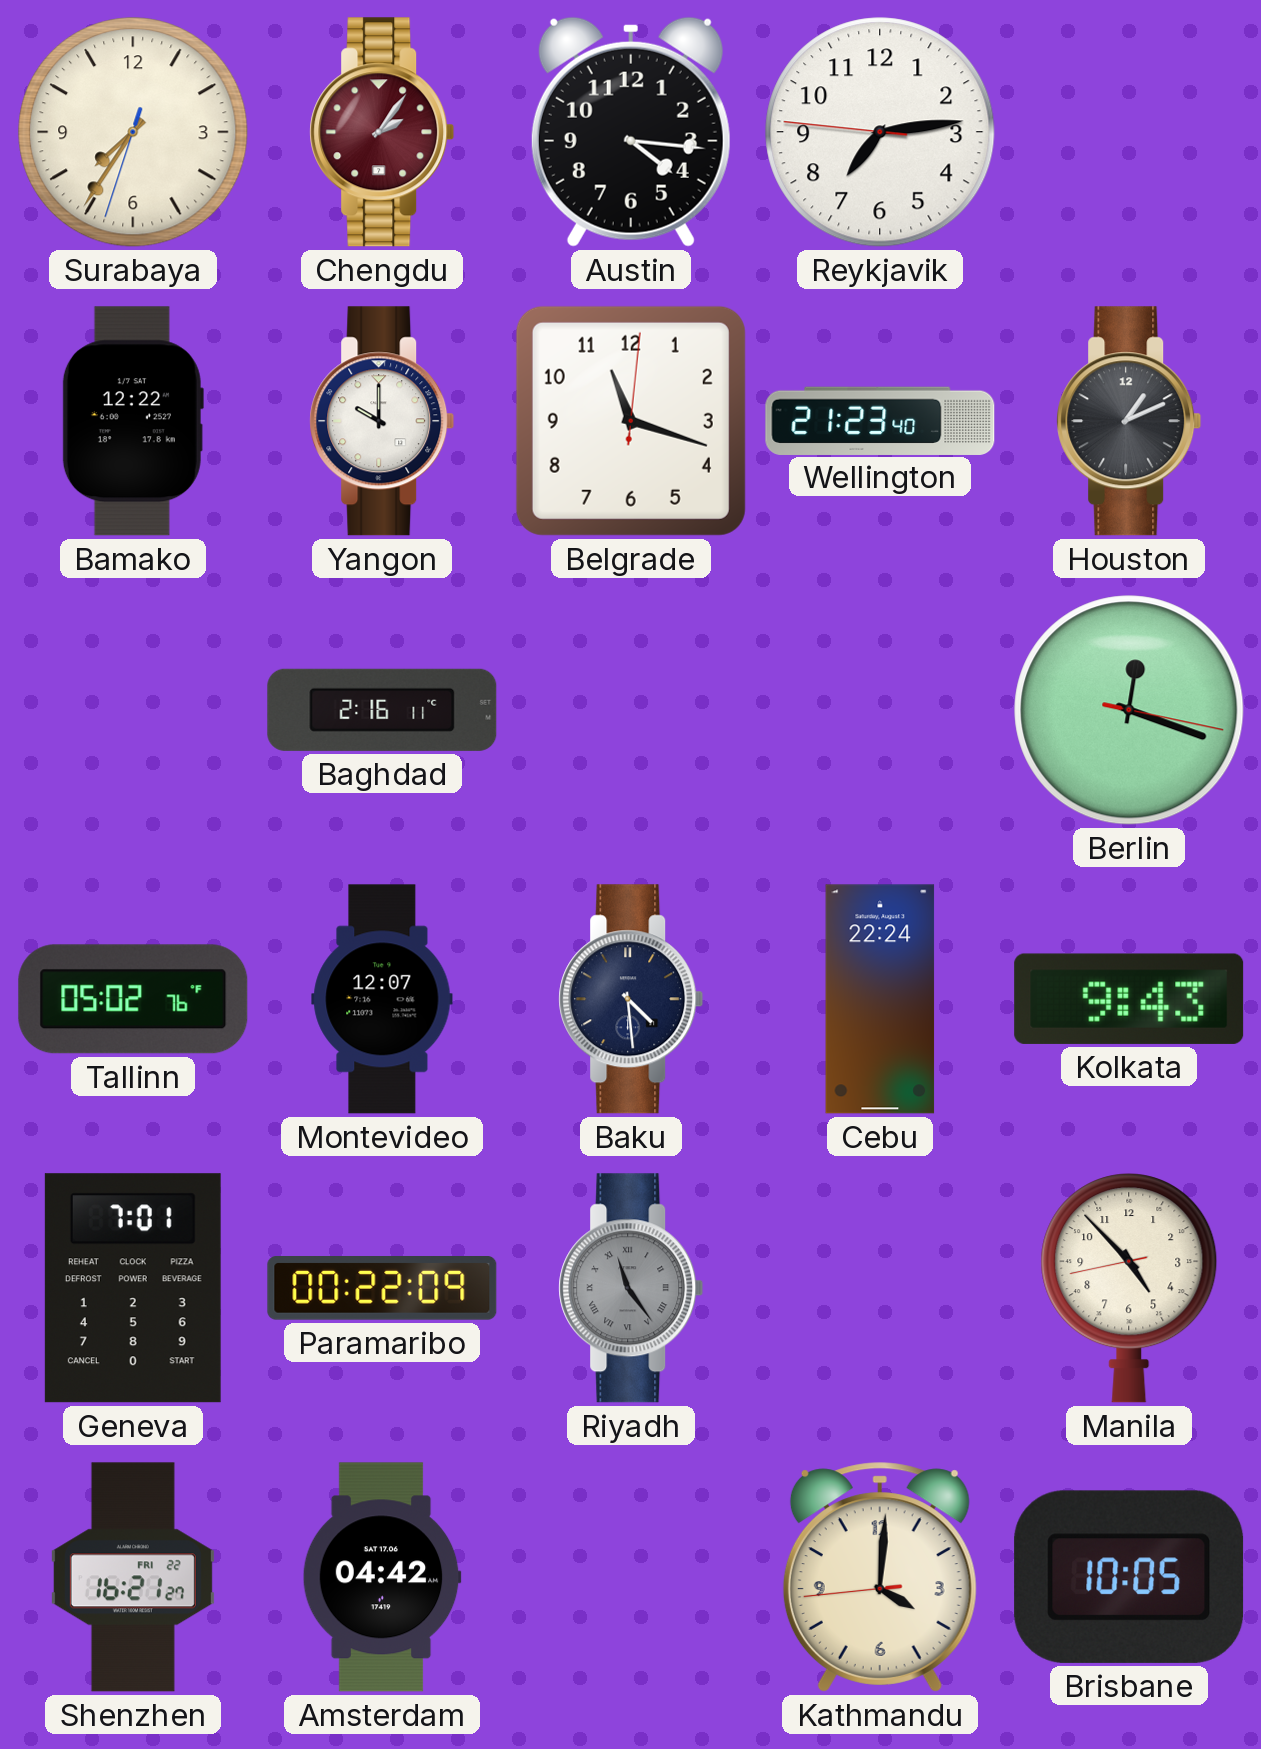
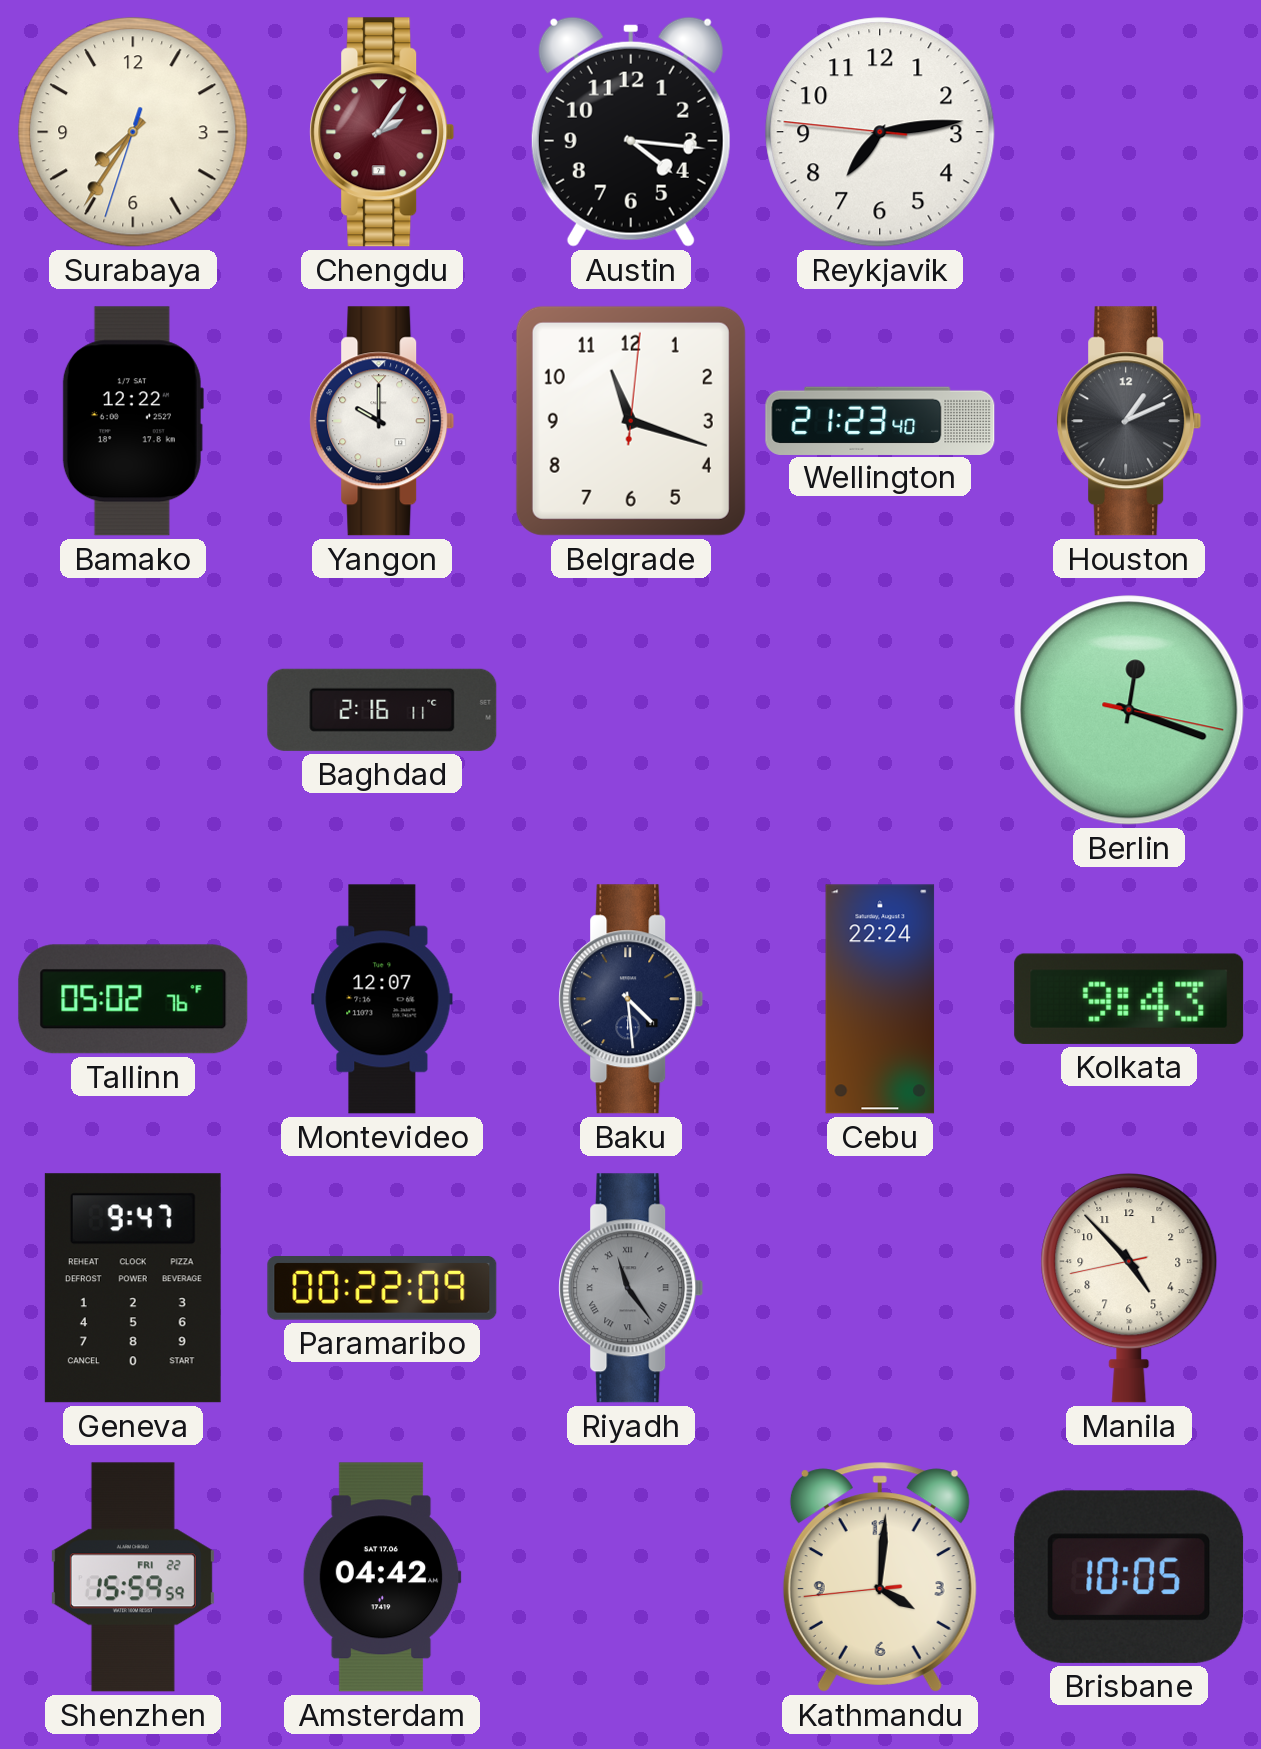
Geneva: 7:01 -> 9:47 (133, 1288)
Shenzhen: 16:21 -> 15:59 (133, 1577)
